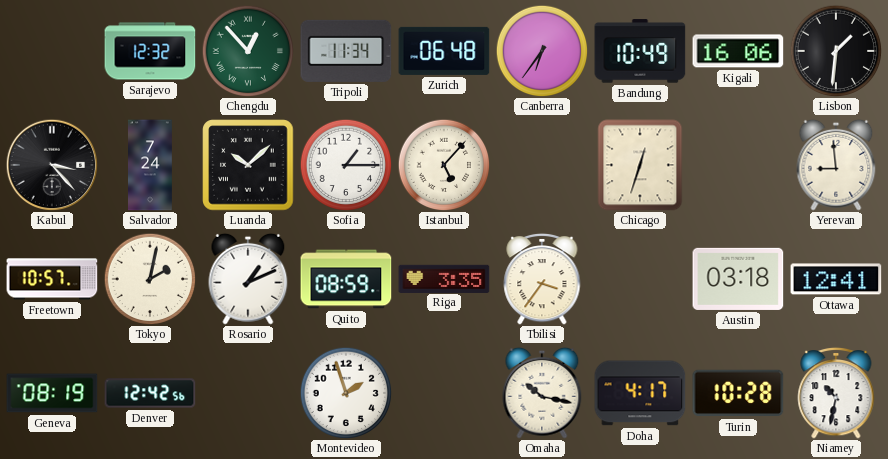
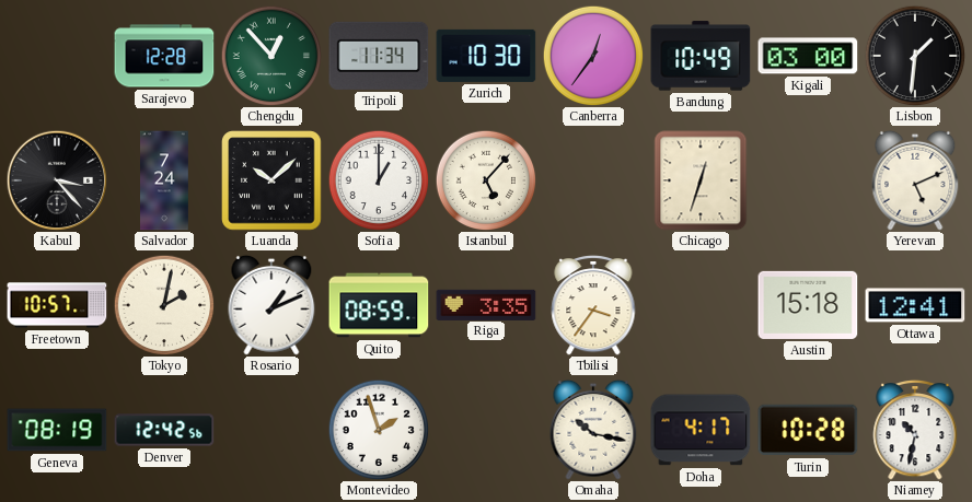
Sarajevo: 12:32 -> 12:28 (164, 56)
Zurich: 06:48 -> 10:30 (486, 56)
Canberra: 6:36 -> 12:36 (593, 56)
Kigali: 16:06 -> 03:00 (808, 56)
Sofia: 1:15 -> 1:00 (379, 180)
Yerevan: 8:59 -> 5:11 (915, 180)
Austin: 03:18 -> 15:18 (808, 305)
